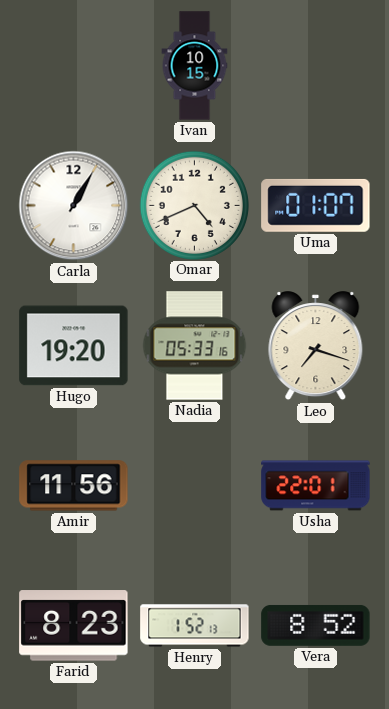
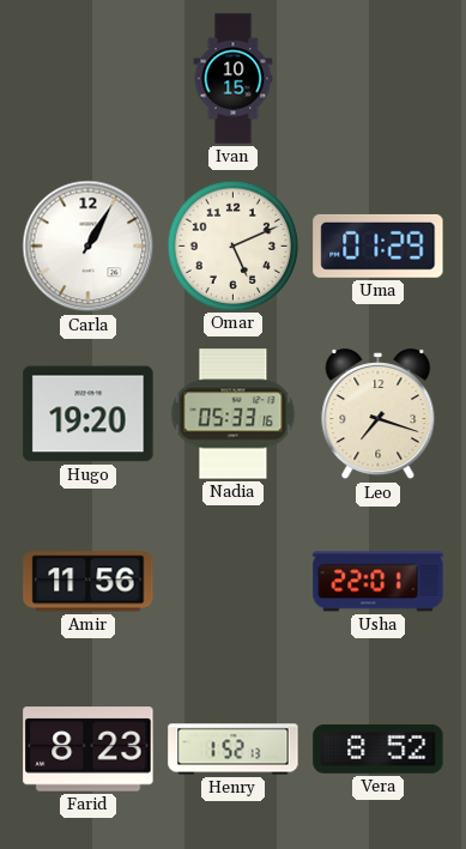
Omar: 4:41 -> 5:11 (232, 245)
Uma: 01:07 -> 01:29 (379, 245)
